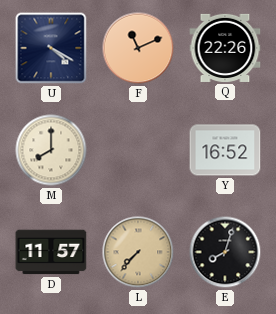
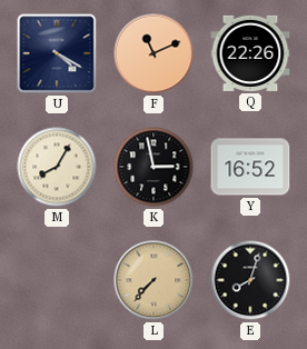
M: 8:00 -> 8:05 (57, 167)
K: none -> 2:58 (153, 167)
D: 11:57 -> none (51, 252)
